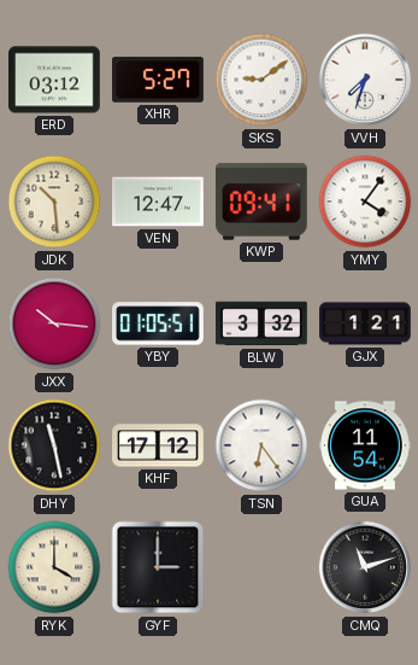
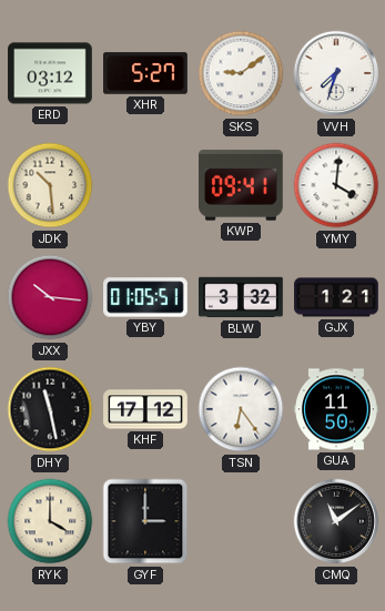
VEN: 12:47 -> none (158, 202)
YMY: 4:06 -> 4:01 (336, 185)
GUA: 11:54 -> 11:50 (336, 409)
CMQ: 11:12 -> 11:09 (336, 521)
